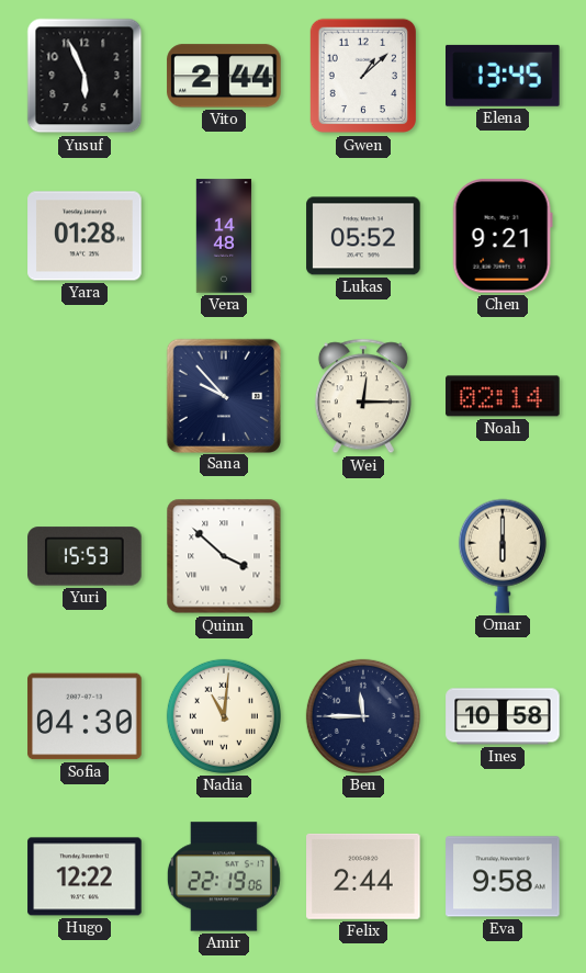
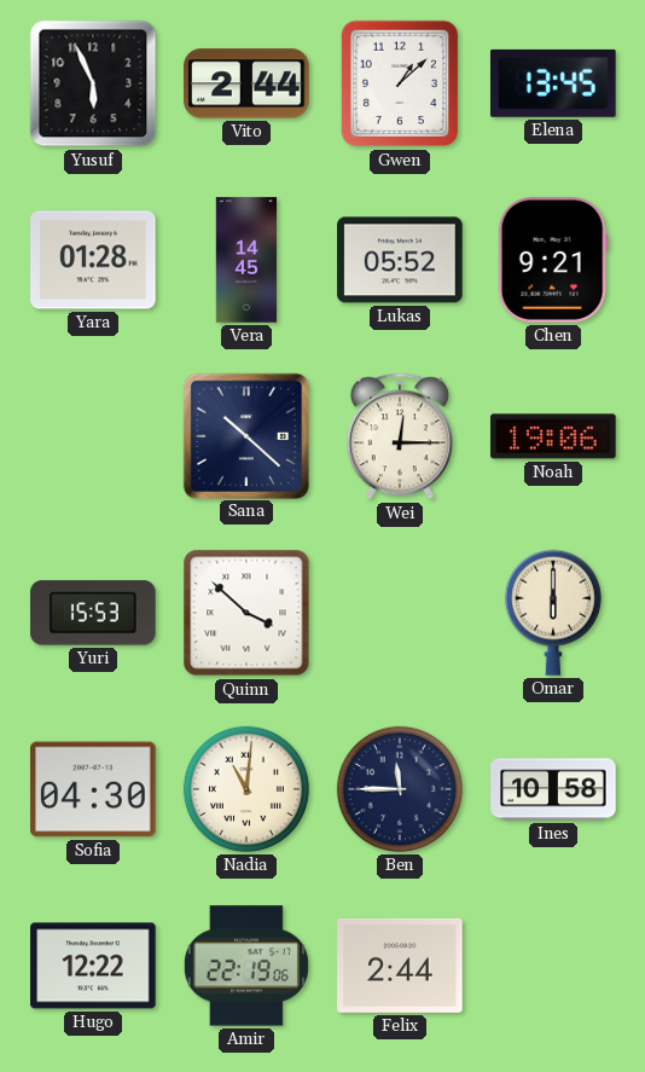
Vera: 14:48 -> 14:45 (246, 260)
Sana: 9:53 -> 10:22 (245, 435)
Noah: 02:14 -> 19:06 (553, 436)
Eva: 9:58 -> none (503, 876)
